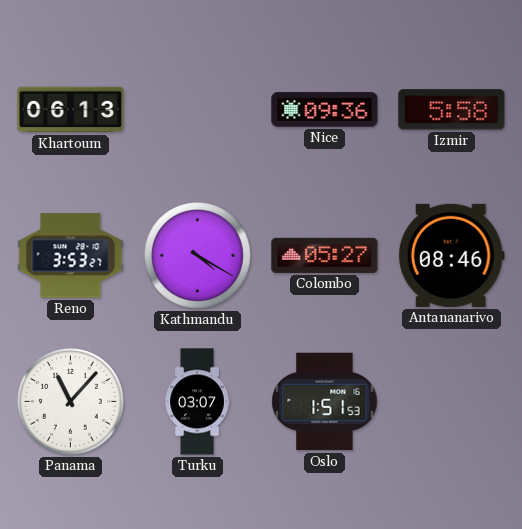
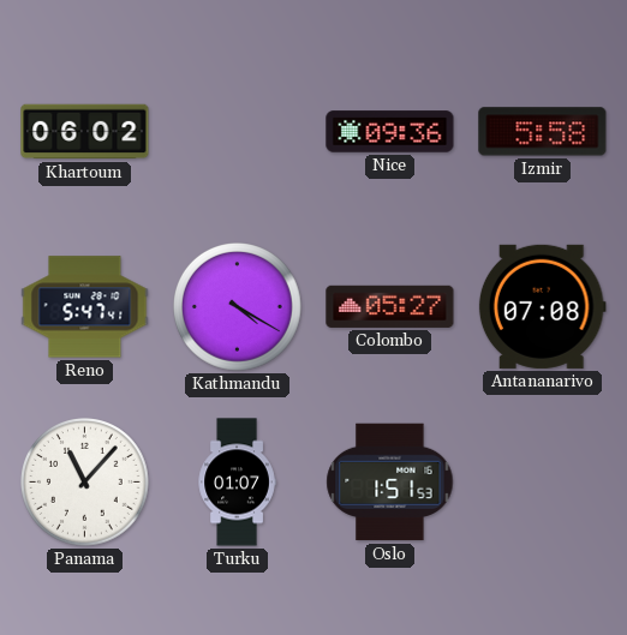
Khartoum: 06:13 -> 06:02 (85, 132)
Reno: 3:53 -> 5:47 (85, 307)
Antananarivo: 08:46 -> 07:08 (542, 306)
Turku: 03:07 -> 01:07 (237, 483)
